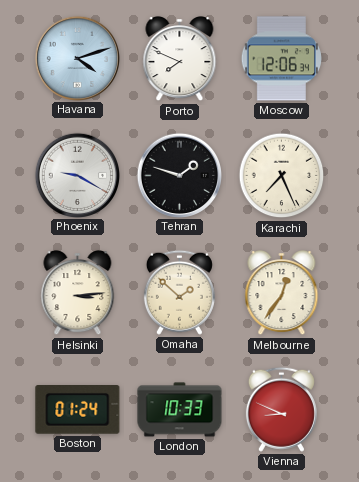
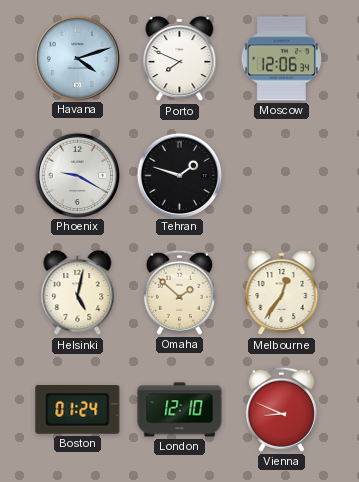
Karachi: 7:26 -> none (282, 176)
Helsinki: 3:14 -> 5:02 (78, 293)
London: 10:33 -> 12:10 (180, 410)
